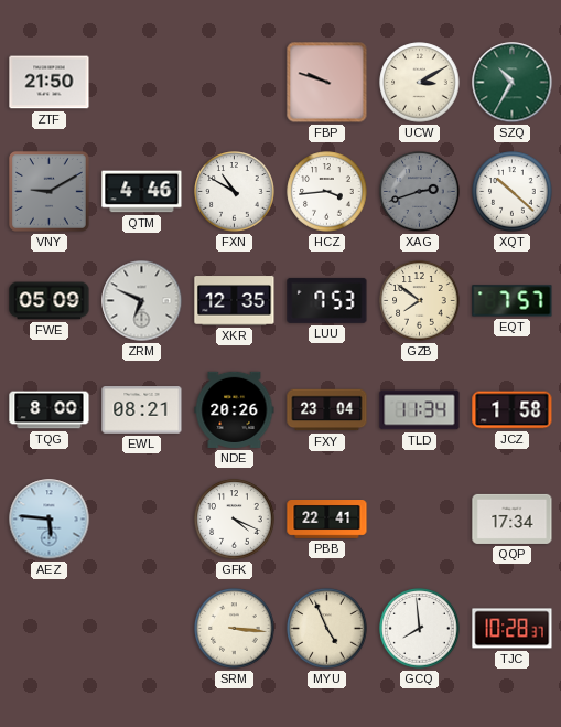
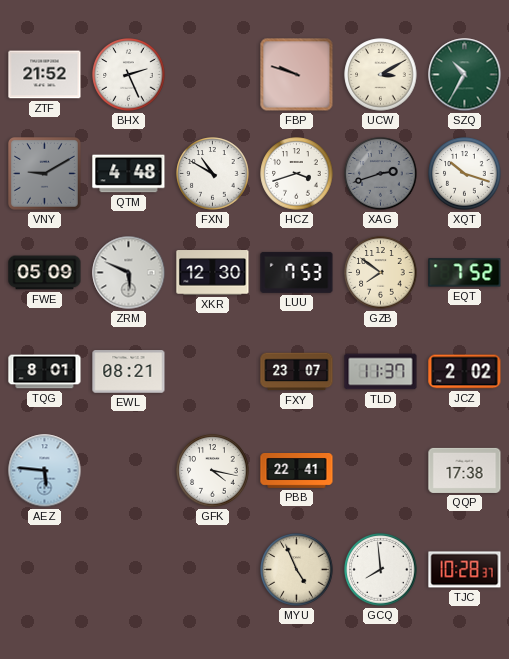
ZTF: 21:50 -> 21:52 (45, 75)
BHX: none -> 2:26 (129, 75)
QTM: 4:46 -> 4:48 (129, 174)
HCZ: 3:44 -> 3:42 (297, 174)
XQT: 10:22 -> 10:18 (465, 174)
ZRM: 6:49 -> 5:49 (129, 273)
XKR: 12:35 -> 12:30 (213, 273)
EQT: 7:57 -> 7:52 (465, 273)
TQG: 8:00 -> 8:01 (45, 372)
NDE: 20:26 -> none (235, 409)
FXY: 23:04 -> 23:07 (297, 372)
TLD: 11:34 -> 11:37 (381, 372)
JCZ: 1:58 -> 2:02 (465, 372)
GFK: 4:19 -> 4:17 (213, 471)
QQP: 17:34 -> 17:38 (465, 470)
SRM: 3:16 -> none (235, 629)
